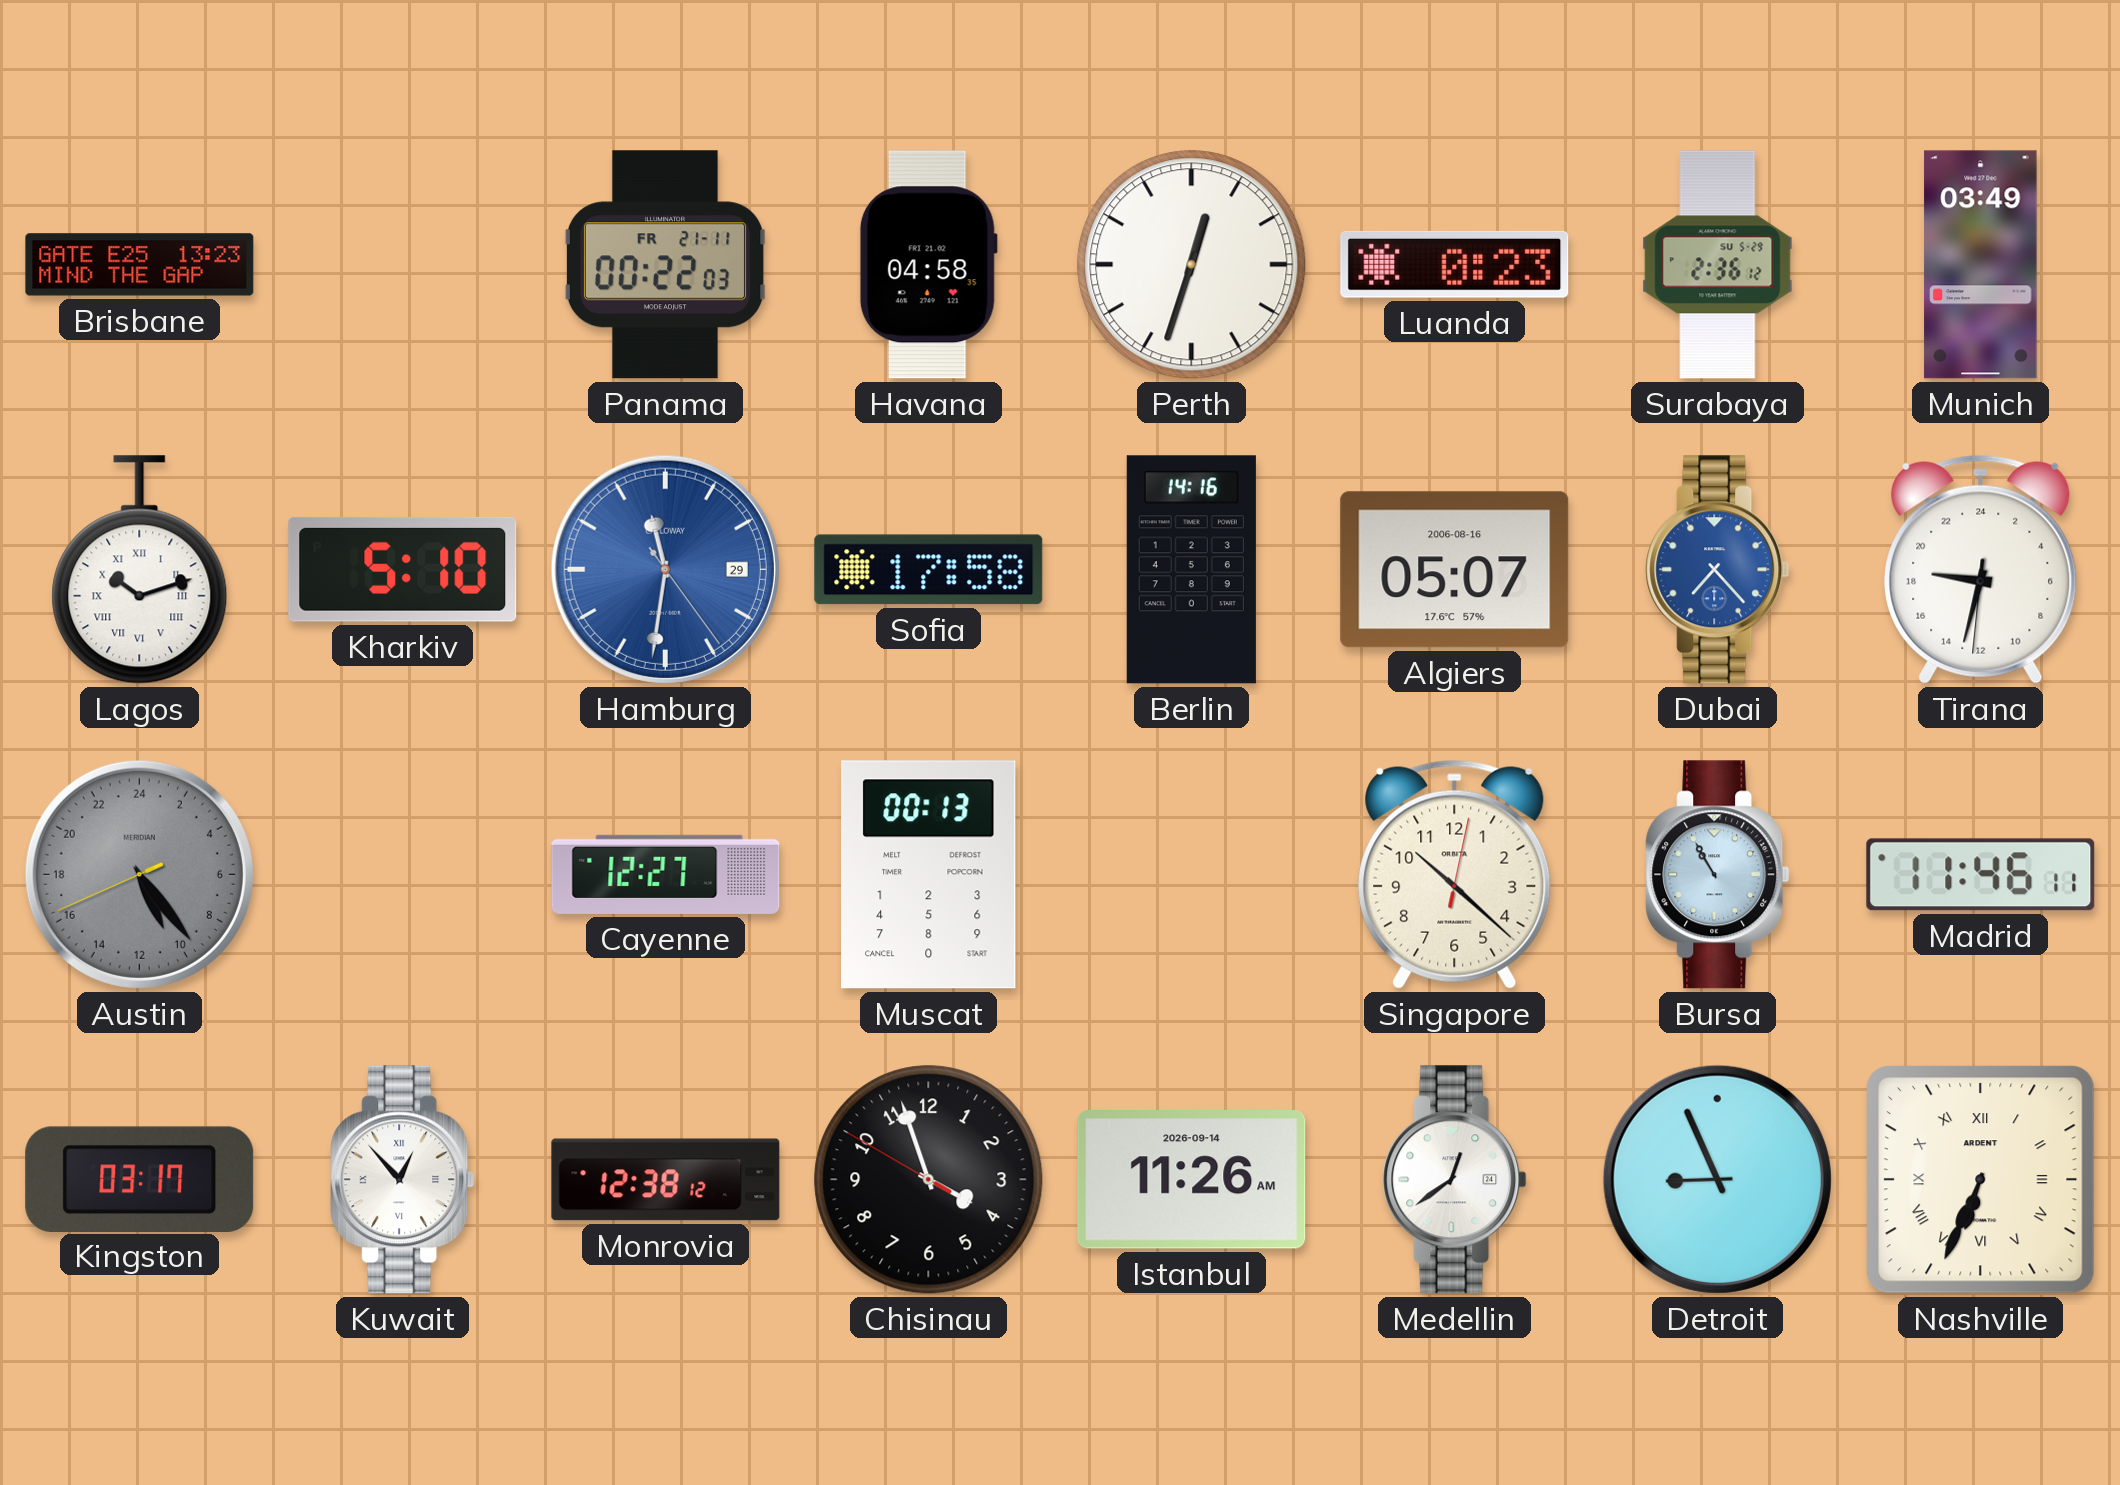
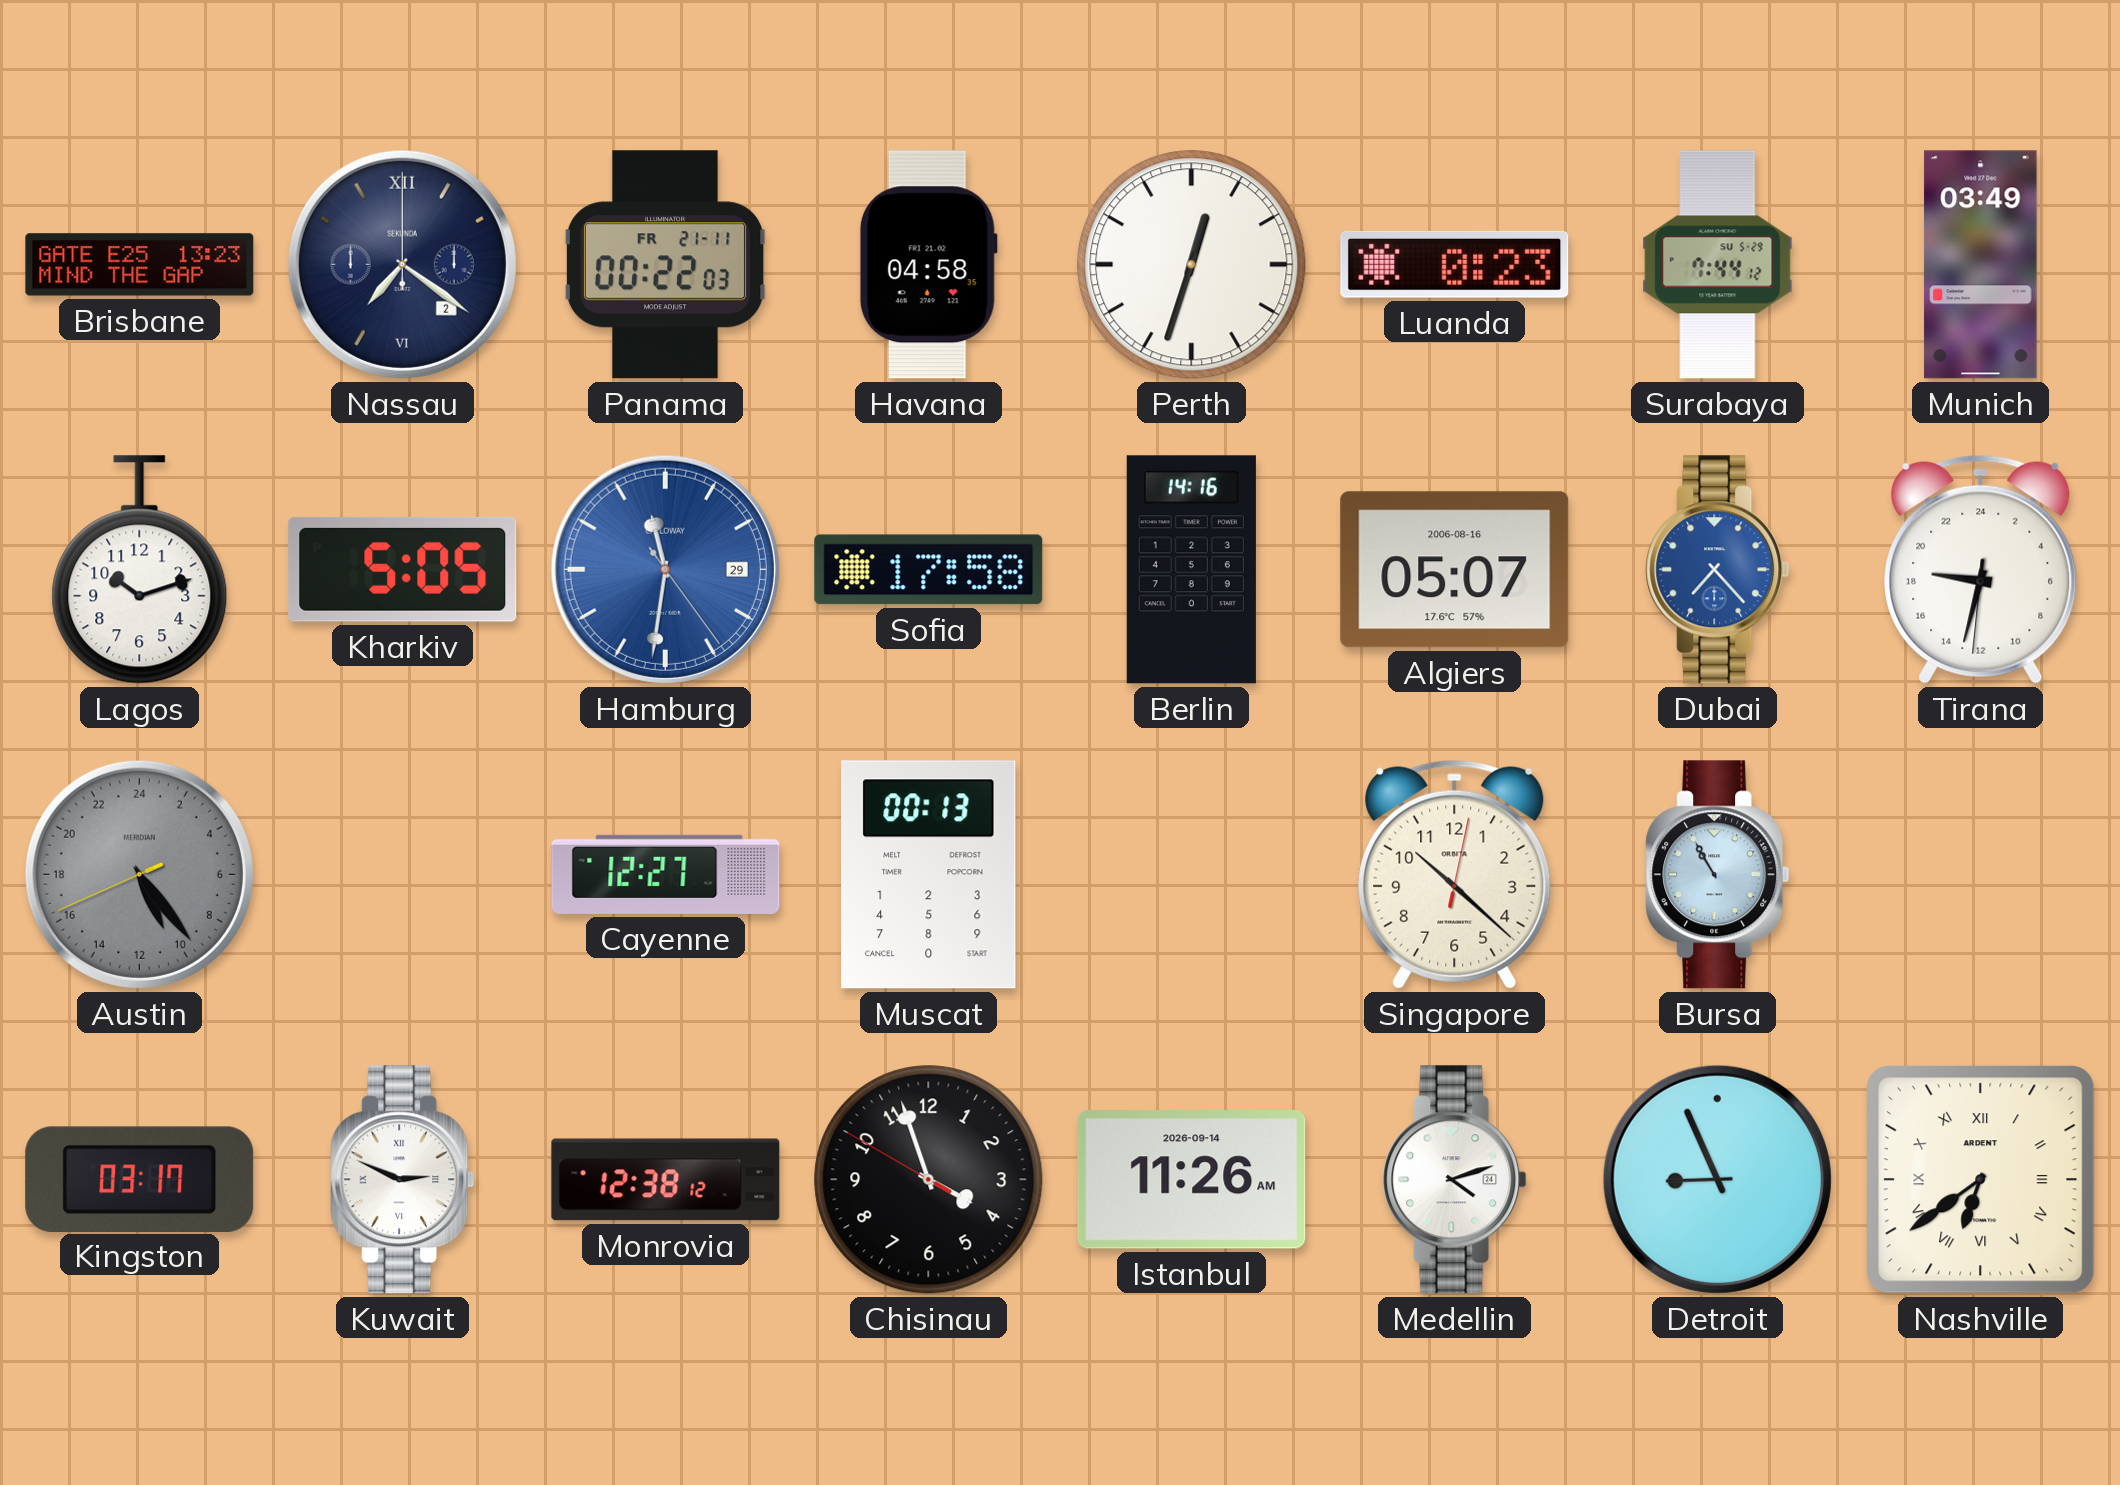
Nassau: none -> 7:21 (402, 264)
Surabaya: 2:36 -> 7:44 (1718, 265)
Lagos numerals: Roman -> Arabic (140, 570)
Kharkiv: 5:10 -> 5:05 (403, 569)
Madrid: 11:46 -> none (1981, 875)
Kuwait: 12:53 -> 2:49 (403, 1180)
Medellin: 12:39 -> 4:12 (1455, 1180)
Nashville: 6:34 -> 6:39 (1981, 1180)
